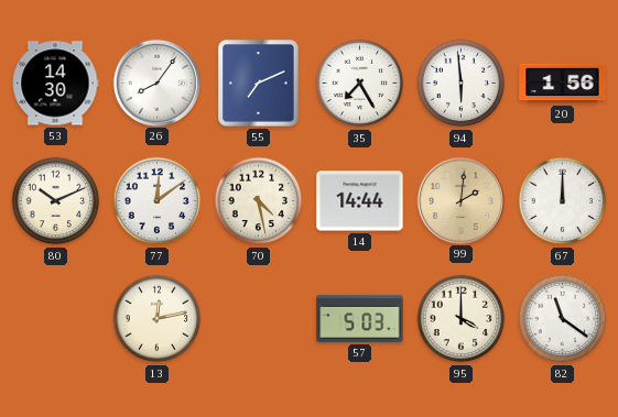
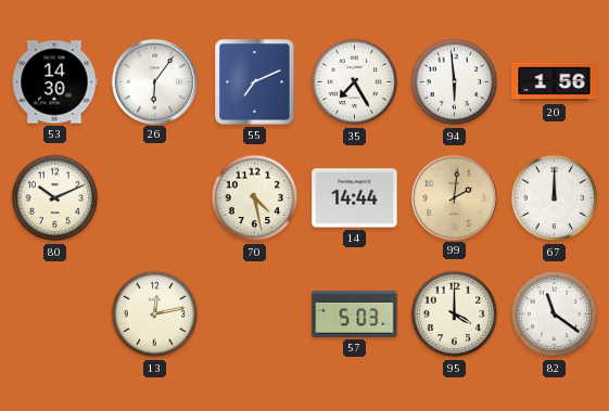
26: 8:06 -> 6:06 (154, 81)
77: 12:09 -> none (158, 201)
